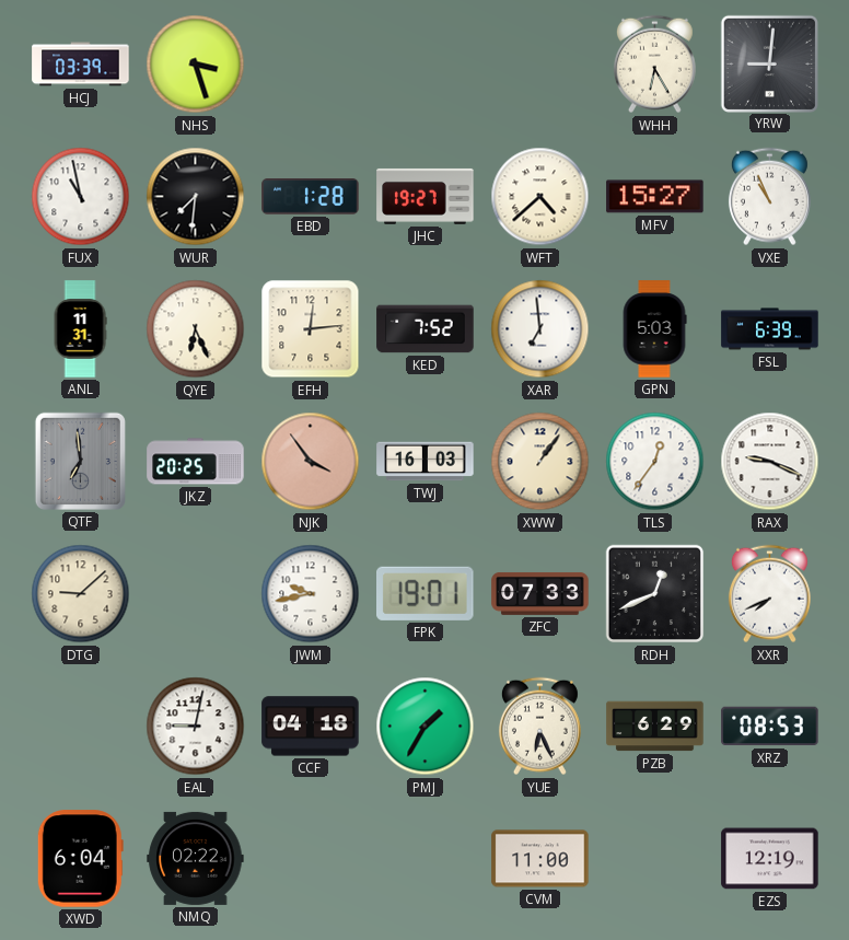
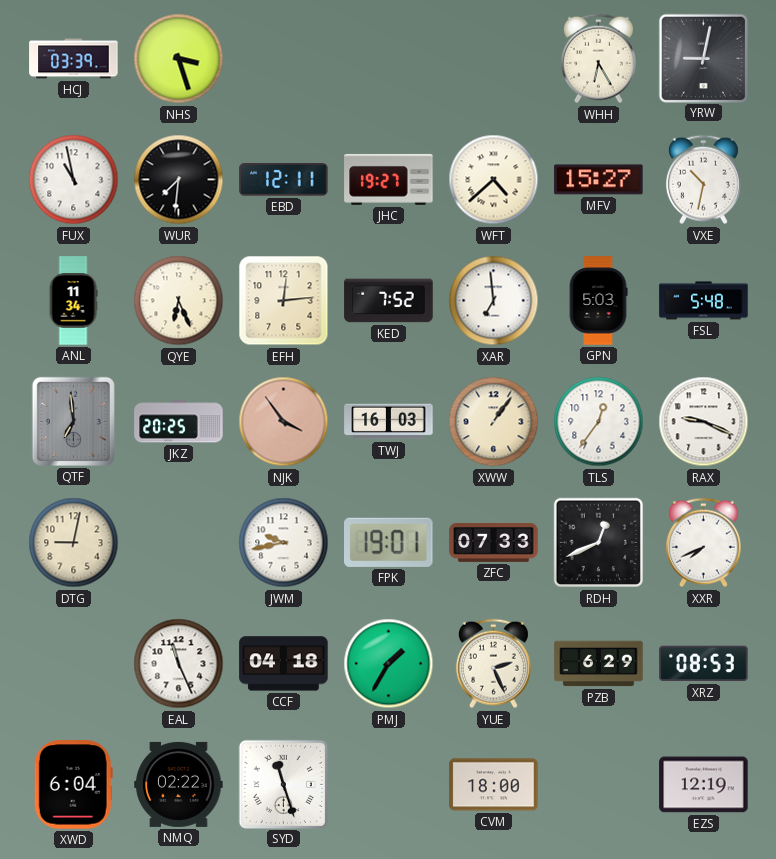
YRW: 9:01 -> 9:02 (703, 58)
EBD: 1:28 -> 12:11 (284, 180)
VXE: 10:56 -> 10:32 (703, 180)
ANL: 11:31 -> 11:34 (73, 301)
FSL: 6:39 -> 5:48 (704, 301)
DTG: 9:08 -> 9:02 (74, 543)
EAL: 9:02 -> 11:26 (179, 664)
YUE: 6:26 -> 2:26 (493, 664)
SYD: none -> 11:27 (283, 784)
CVM: 11:00 -> 18:00 (494, 785)
